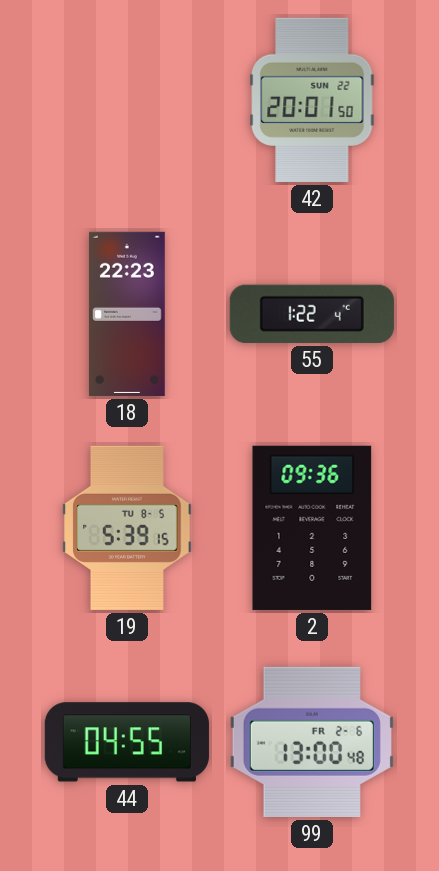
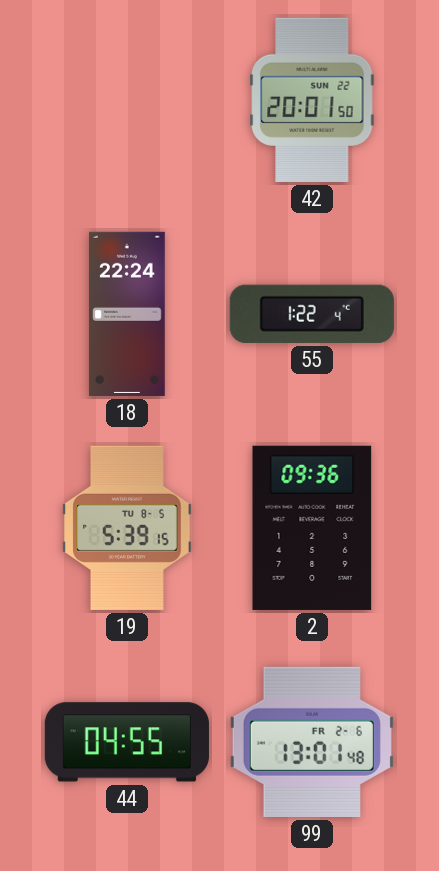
18: 22:23 -> 22:24 (127, 314)
99: 13:00 -> 13:01 (312, 742)
